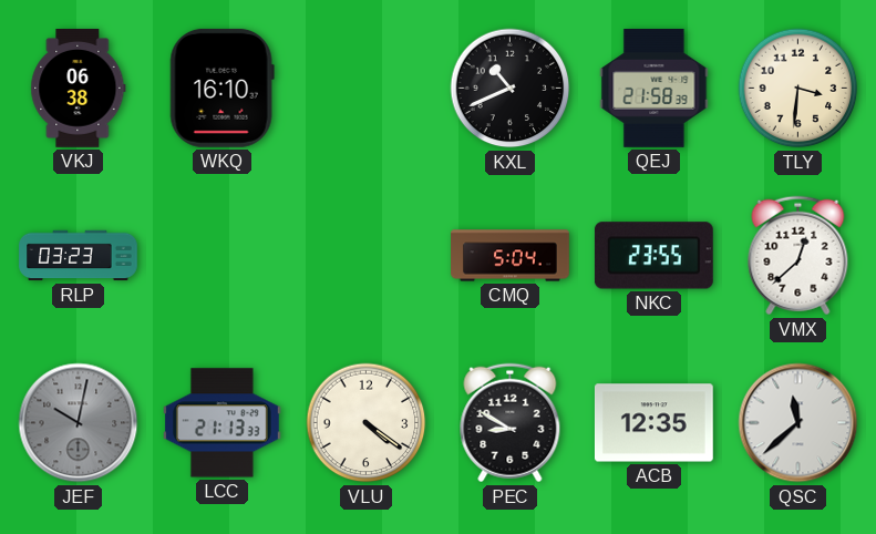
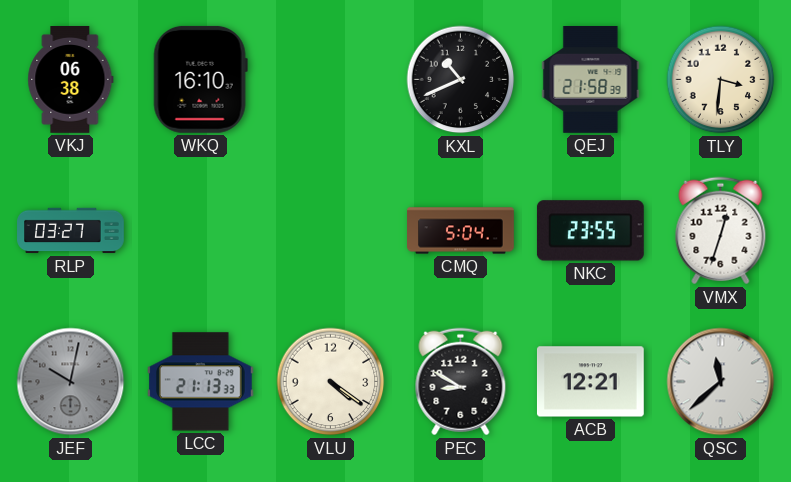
RLP: 03:23 -> 03:27 (71, 231)
VMX: 12:38 -> 12:33 (721, 231)
ACB: 12:35 -> 12:21 (590, 382)
